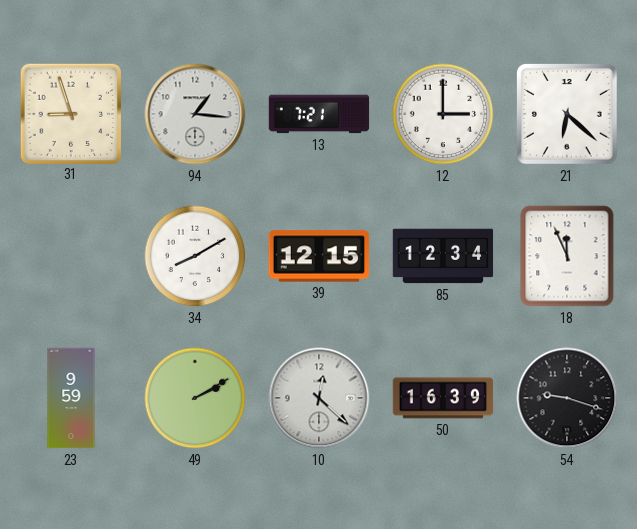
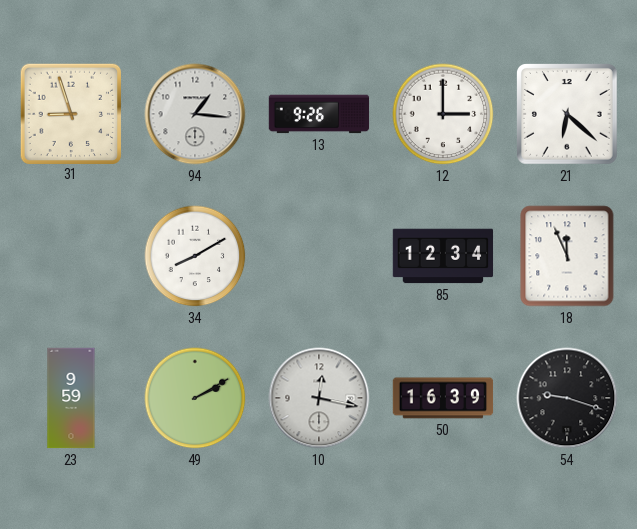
13: 7:21 -> 9:26 (319, 114)
39: 12:15 -> none (319, 256)
10: 12:22 -> 12:17 (319, 398)
